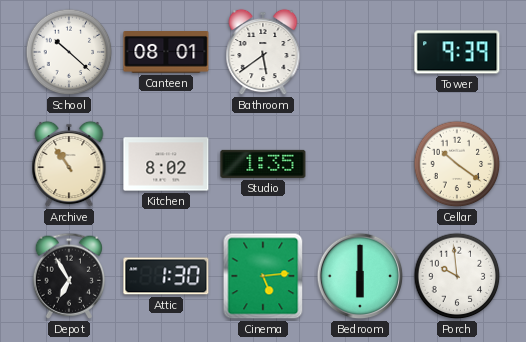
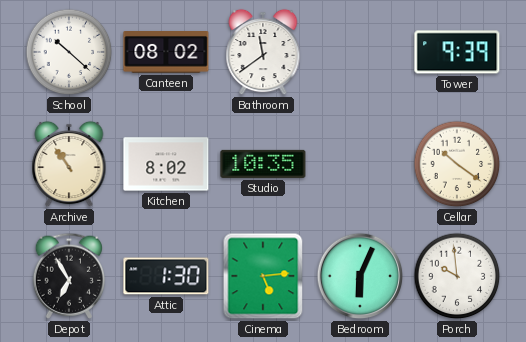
Canteen: 08:01 -> 08:02 (166, 53)
Bathroom: 5:39 -> 11:39 (263, 52)
Studio: 1:35 -> 10:35 (263, 164)
Bedroom: 6:00 -> 6:04 (360, 276)
